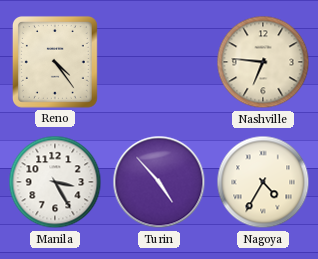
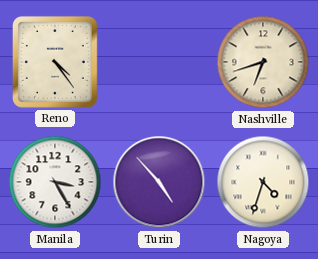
Nashville: 6:46 -> 6:42 (263, 62)
Nagoya: 4:35 -> 4:33 (263, 182)
